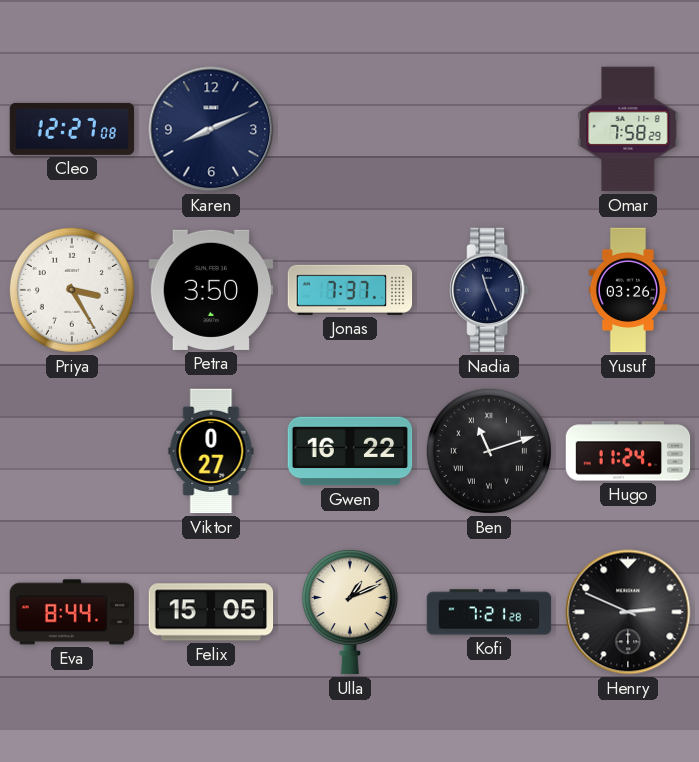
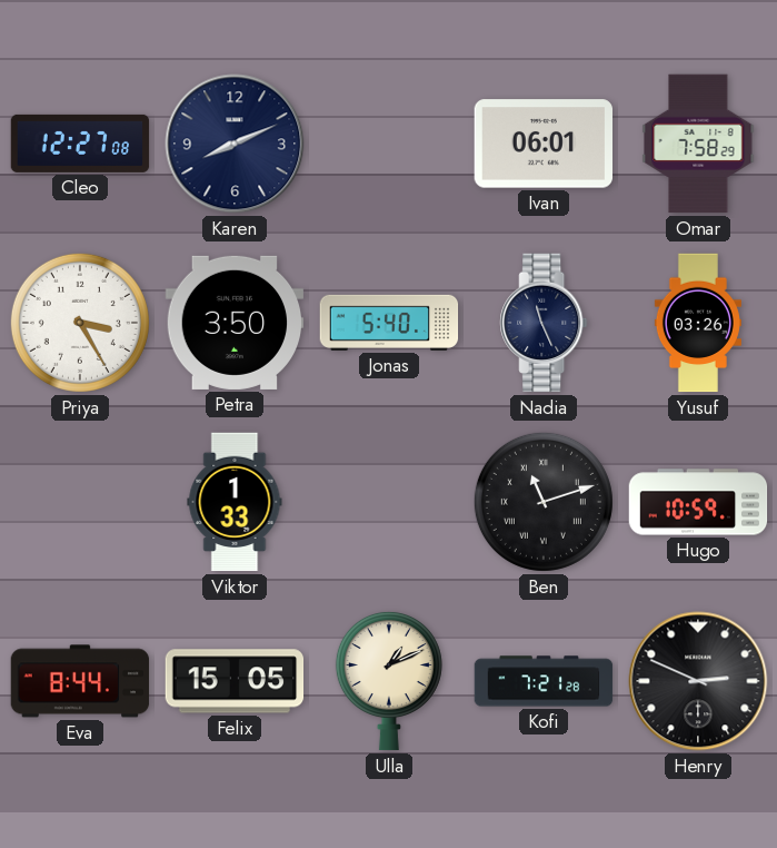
Ivan: none -> 06:01 (544, 144)
Jonas: 7:37 -> 5:40 (389, 323)
Viktor: 0:27 -> 1:33 (235, 502)
Gwen: 16:22 -> none (350, 451)
Hugo: 11:24 -> 10:59 (698, 502)
